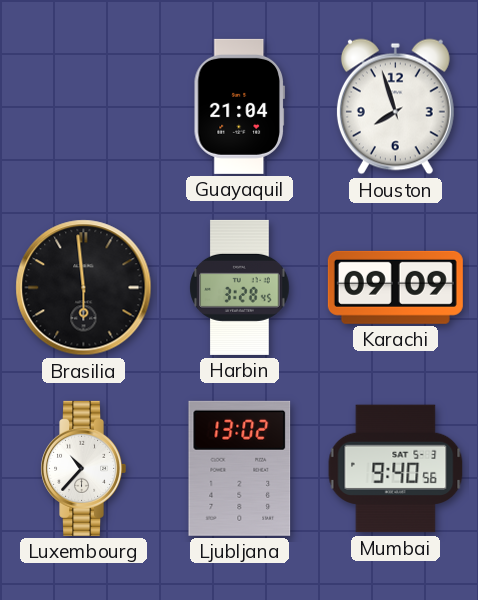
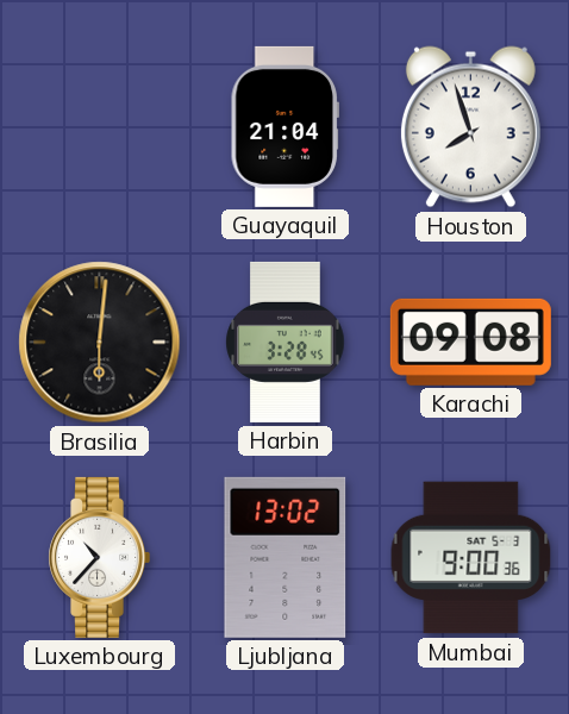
Brasilia: 5:59 -> 6:01 (100, 343)
Karachi: 09:09 -> 09:08 (470, 342)
Mumbai: 9:40 -> 9:00 (471, 558)
